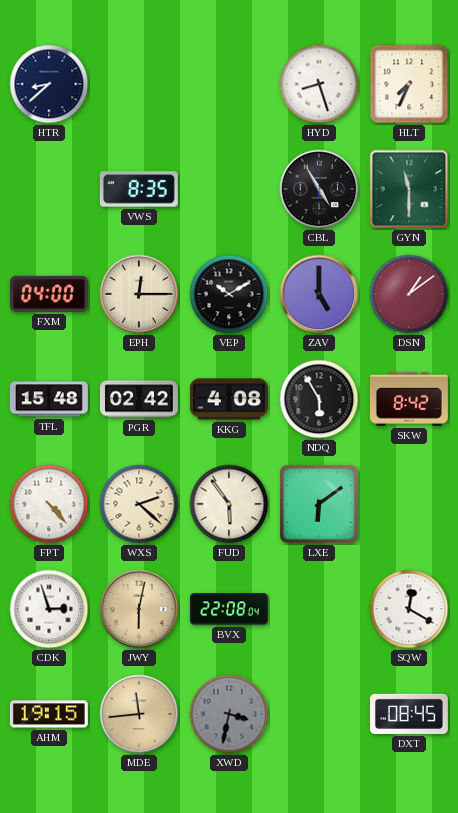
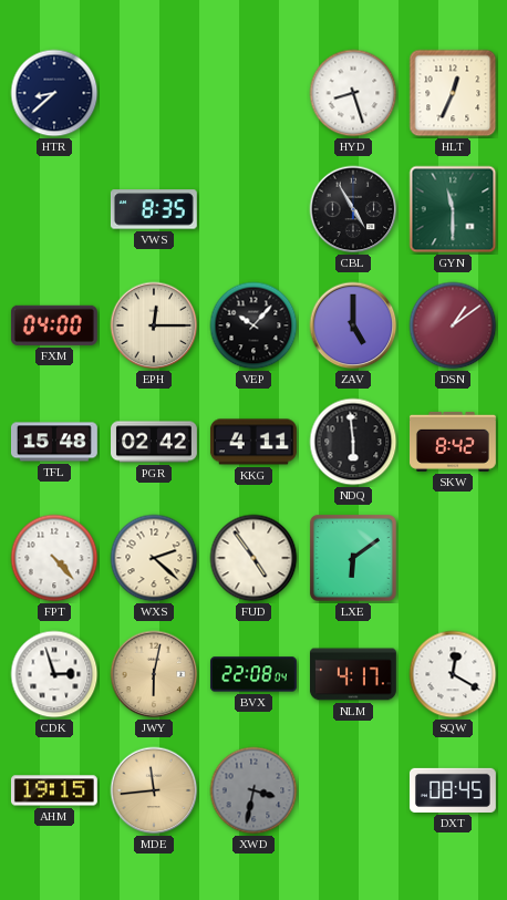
HLT: 7:34 -> 12:34 (453, 93)
VEP: 10:10 -> 10:07 (253, 325)
KKG: 4:08 -> 4:11 (253, 442)
NDQ: 5:55 -> 5:59 (353, 442)
FUD: 5:54 -> 4:54 (253, 558)
NLM: none -> 4:17 (353, 674)
